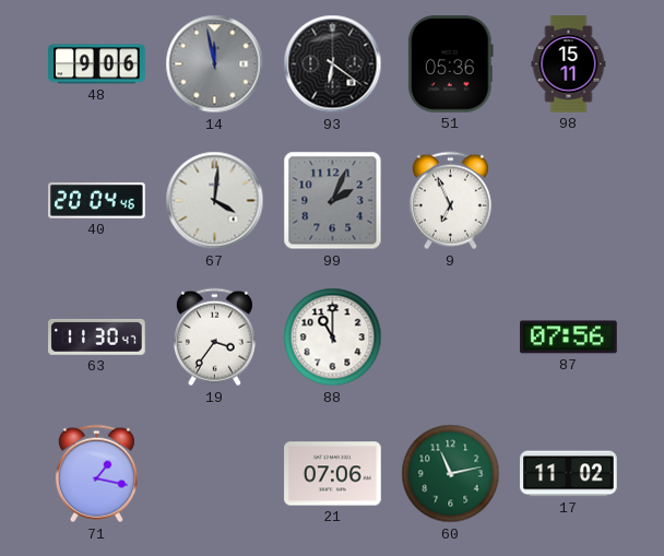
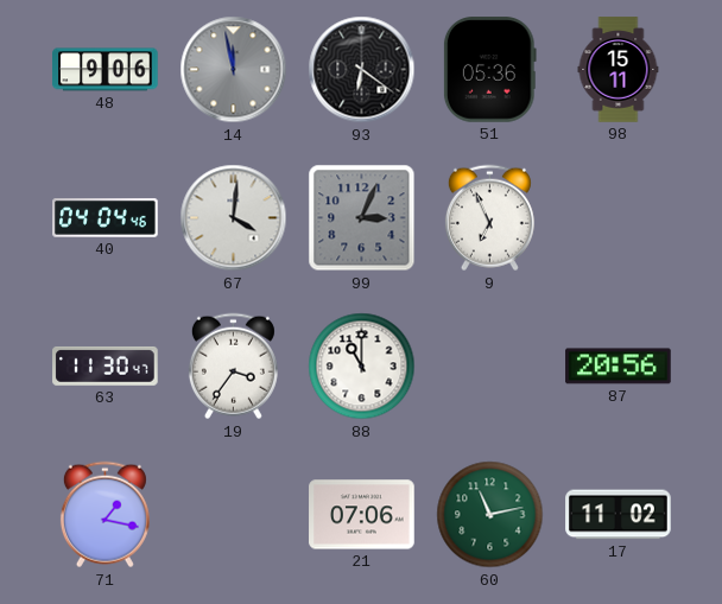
40: 20:04 -> 04:04 (106, 218)
99: 2:04 -> 3:04 (362, 218)
87: 07:56 -> 20:56 (619, 367)
